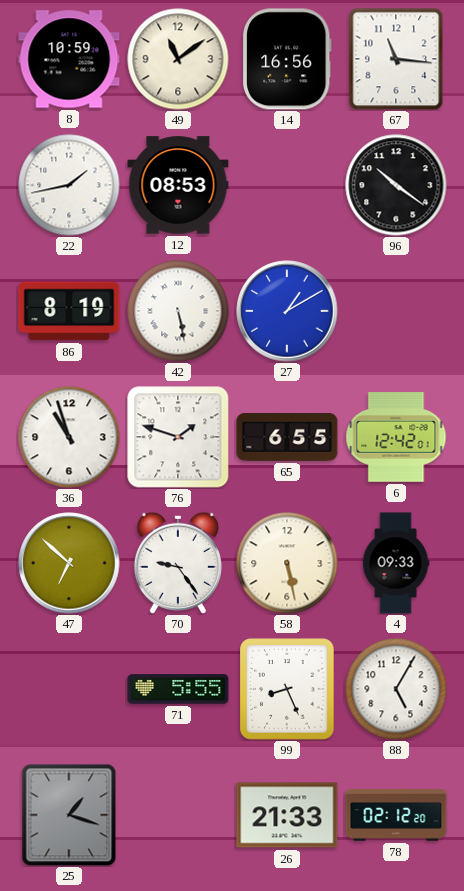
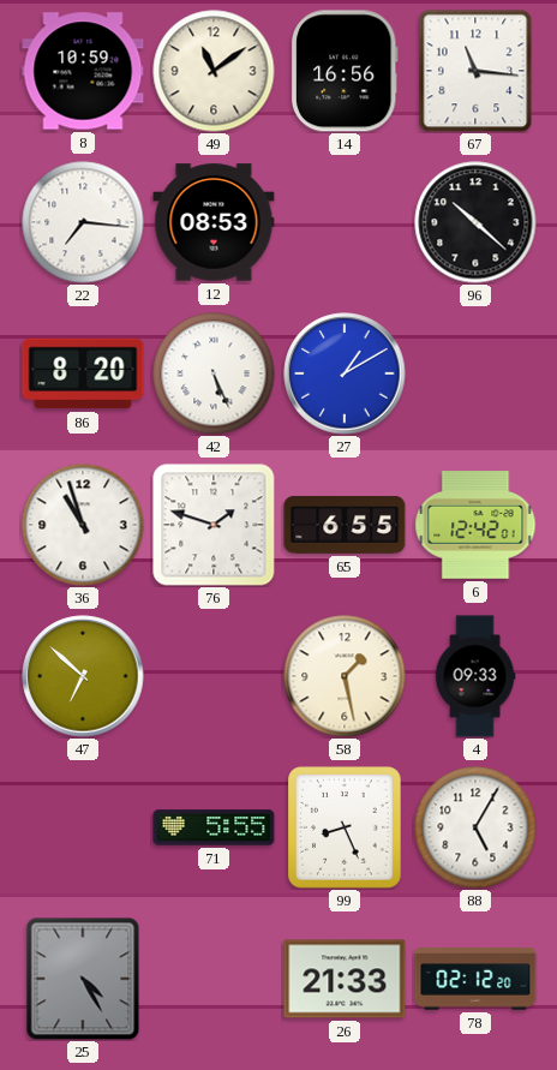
22: 1:43 -> 7:16 (83, 222)
96: 10:21 -> 10:22 (475, 222)
86: 8:19 -> 8:20 (83, 373)
42: 5:28 -> 5:26 (214, 373)
70: 9:24 -> none (178, 563)
58: 5:28 -> 1:28 (345, 676)
25: 1:18 -> 4:25 (83, 979)
